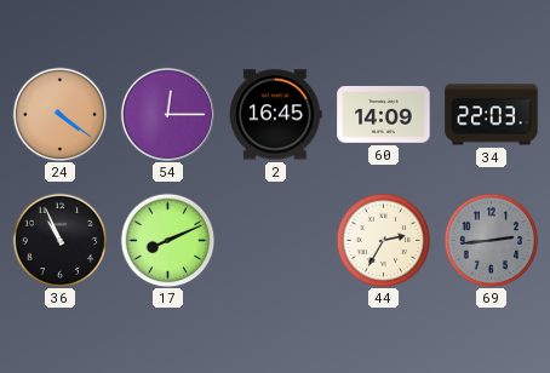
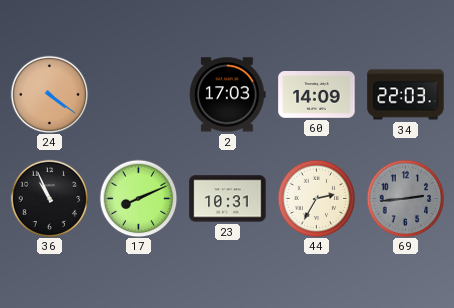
54: 12:15 -> none (167, 114)
2: 16:45 -> 17:03 (228, 95)
23: none -> 10:31 (228, 199)
